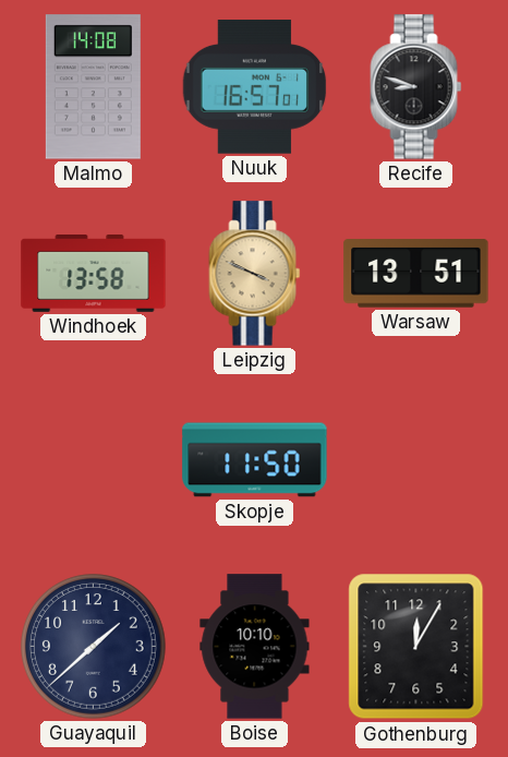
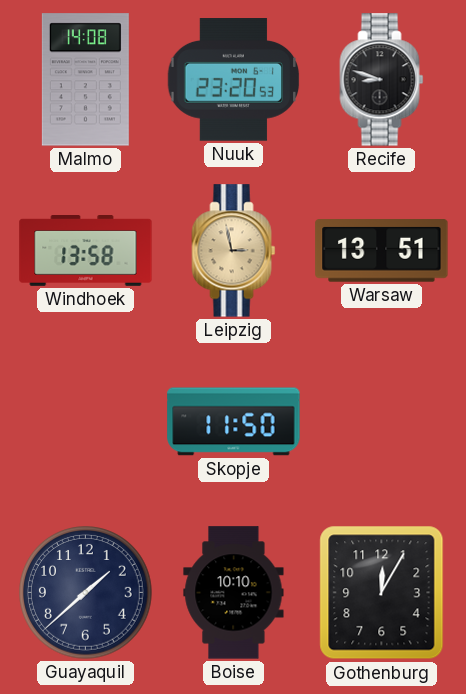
Nuuk: 16:57 -> 23:20 (234, 80)
Leipzig: 3:49 -> 2:58 (234, 251)
